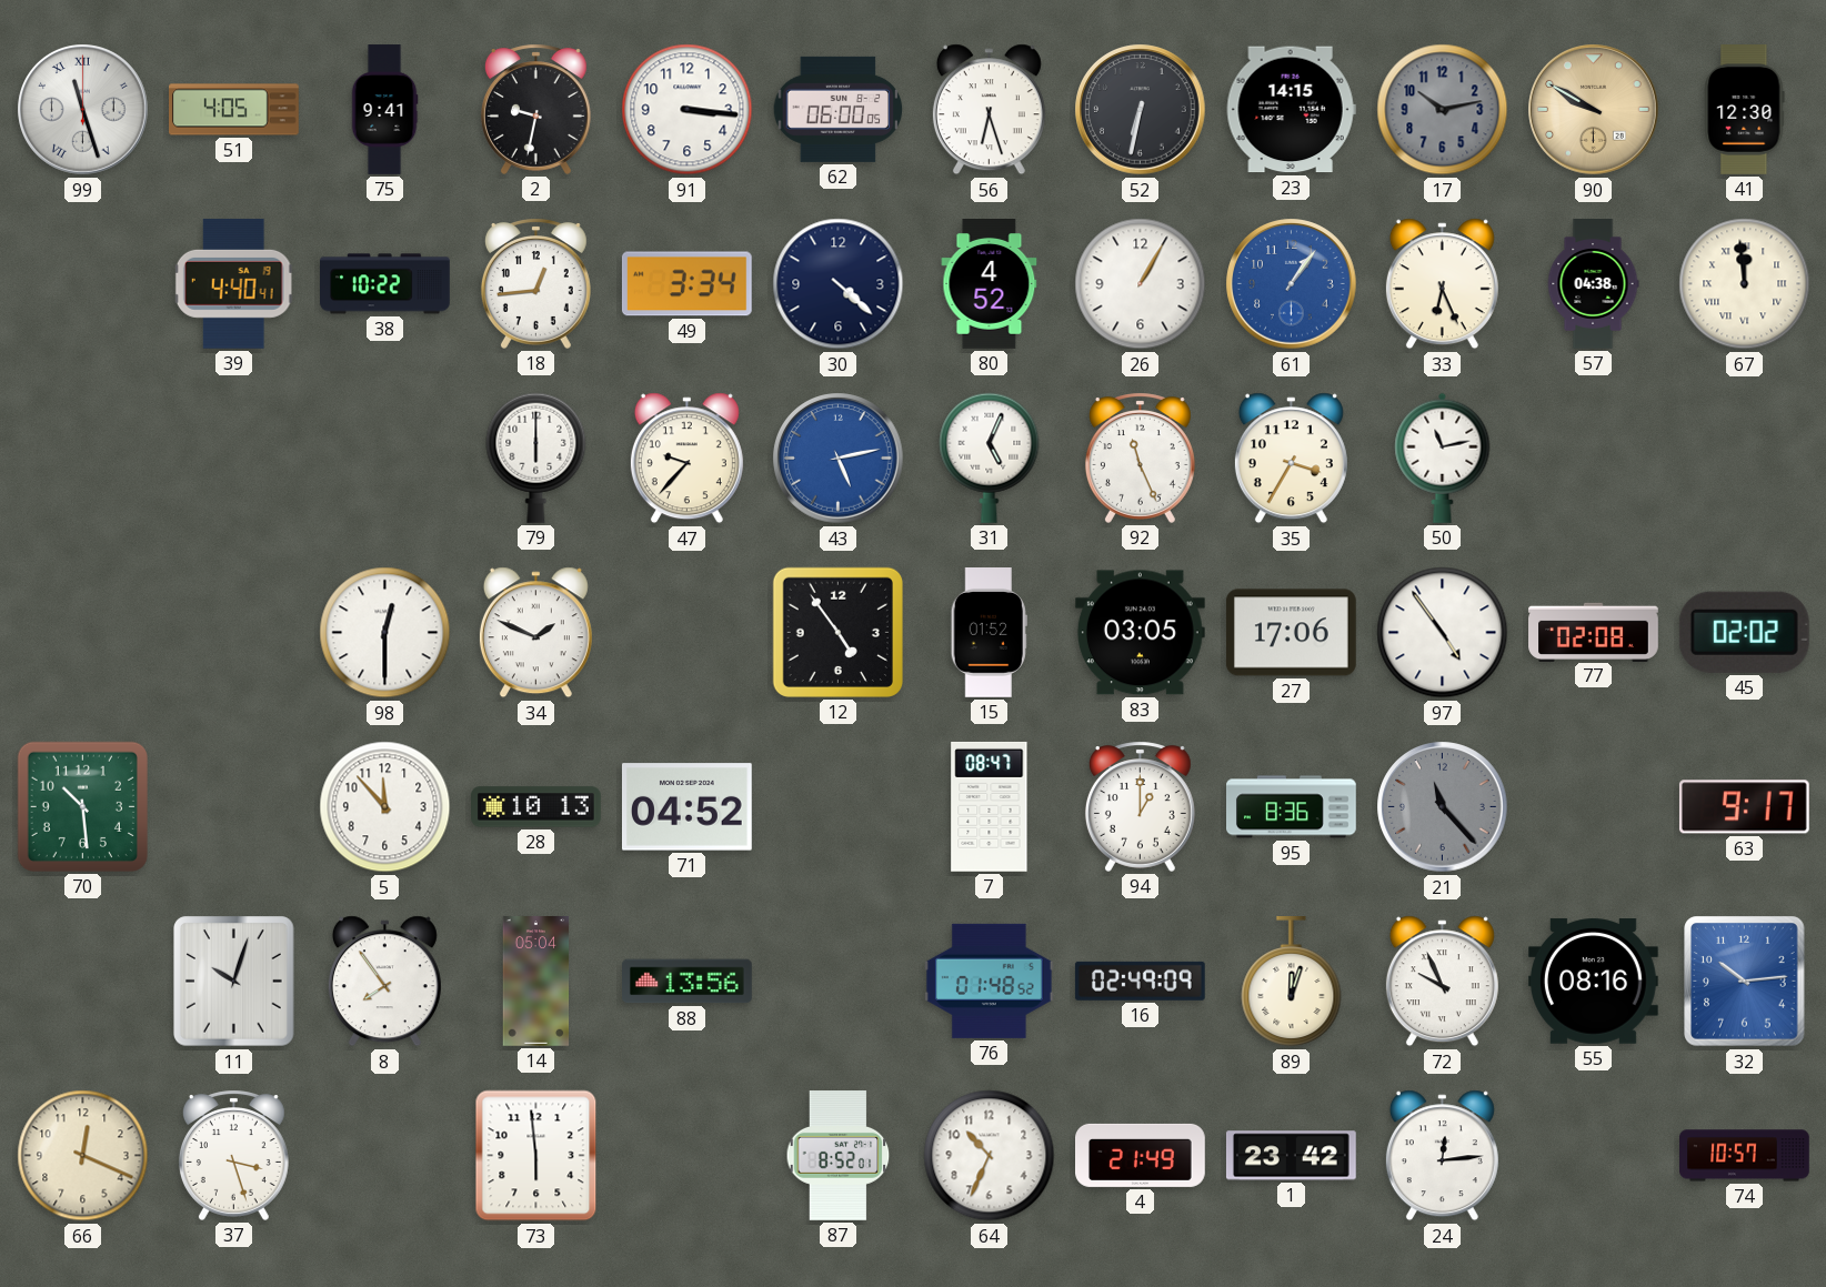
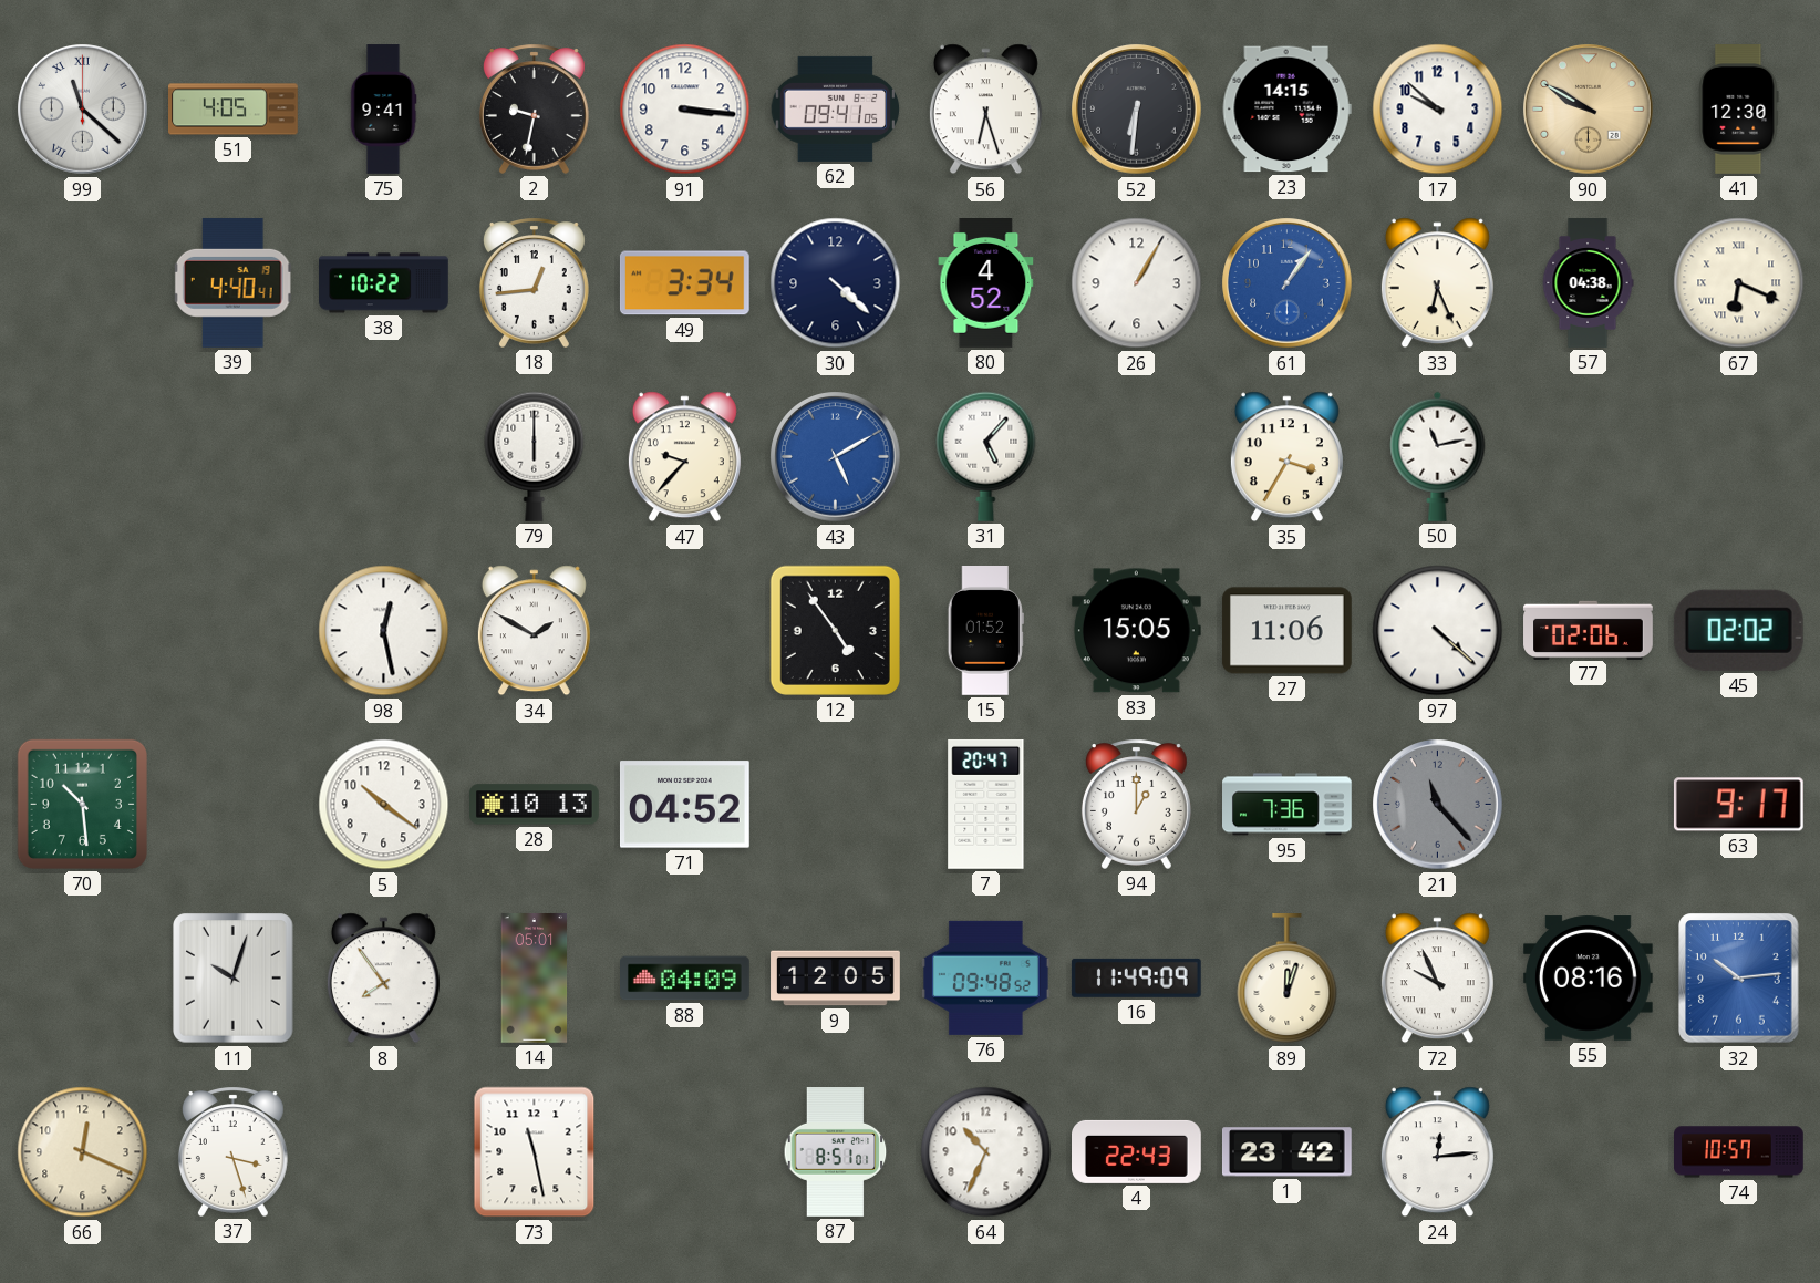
99: 11:27 -> 11:22 (83, 110)
62: 06:00 -> 09:41 (836, 108)
52: 6:32 -> 6:31 (1137, 110)
17: 10:13 -> 9:52 (1438, 110)
17 dial: grey -> white (1438, 110)
67: 11:59 -> 6:19 (1739, 283)
43: 5:13 -> 5:10 (836, 457)
31: 5:04 -> 5:07 (986, 456)
92: 11:26 -> none (1140, 458)
98: 12:30 -> 12:28 (384, 631)
34: 1:49 -> 1:50 (534, 631)
83: 03:05 -> 15:05 (1136, 631)
27: 17:06 -> 11:06 (1288, 631)
97: 4:54 -> 4:22 (1438, 631)
77: 02:08 -> 02:06 (1589, 630)
5: 11:53 -> 10:21 (384, 805)
7: 08:47 -> 20:47 (986, 804)
95: 8:36 -> 7:36 (1288, 805)
14: 05:04 -> 05:01 (535, 979)
88: 13:56 -> 04:09 (685, 979)
9: none -> 12:05 (836, 979)
76: 01:48 -> 09:48 (985, 977)
16: 02:49 -> 11:49 (1136, 977)
73: 5:59 -> 11:28 (535, 1152)
87: 8:52 -> 8:51 (836, 1152)
4: 21:49 -> 22:43 (1137, 1151)
